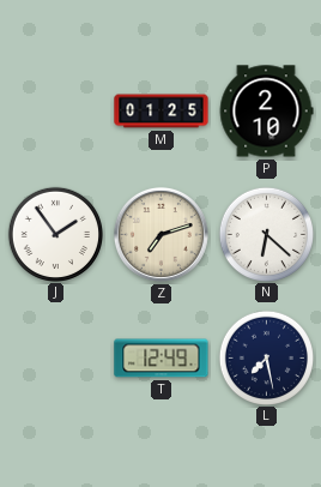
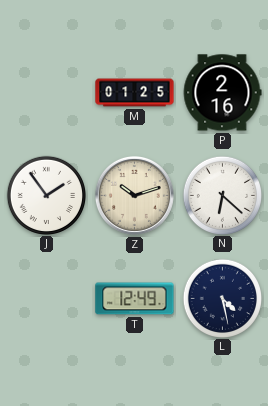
P: 2:10 -> 2:16 (222, 93)
Z: 7:12 -> 10:12 (134, 195)
L: 7:28 -> 4:28 (222, 298)
